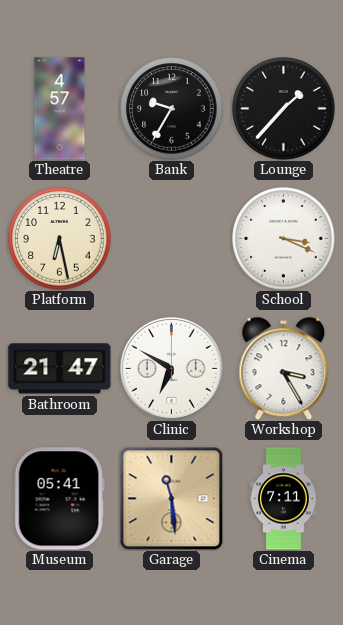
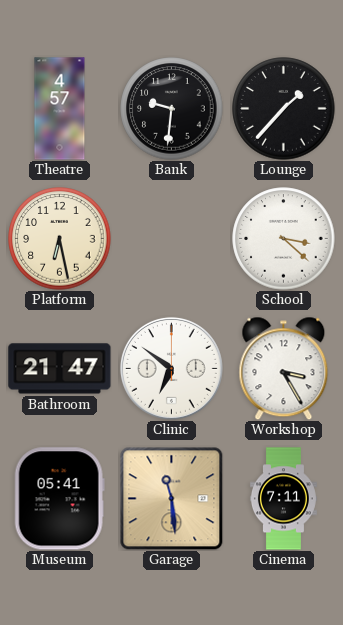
Bank: 9:35 -> 9:31 (172, 109)
School: 3:19 -> 3:22 (284, 239)
Clinic: 6:50 -> 6:51 (171, 368)
